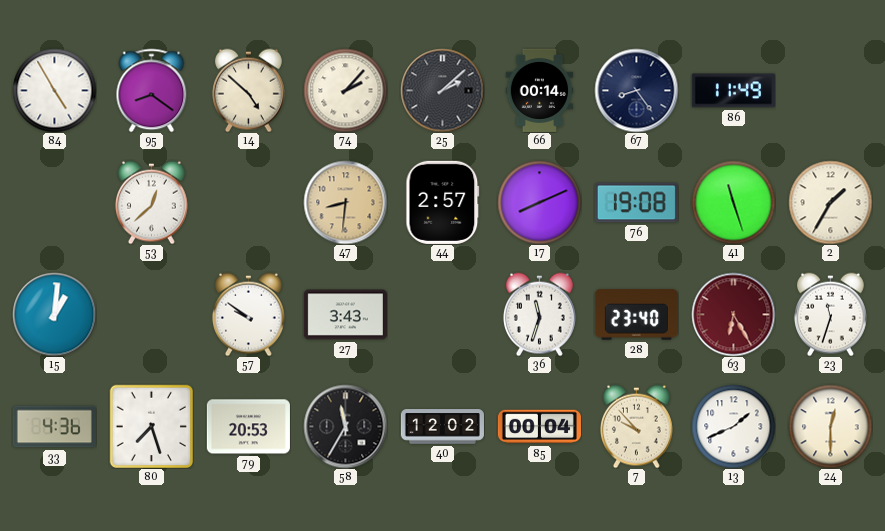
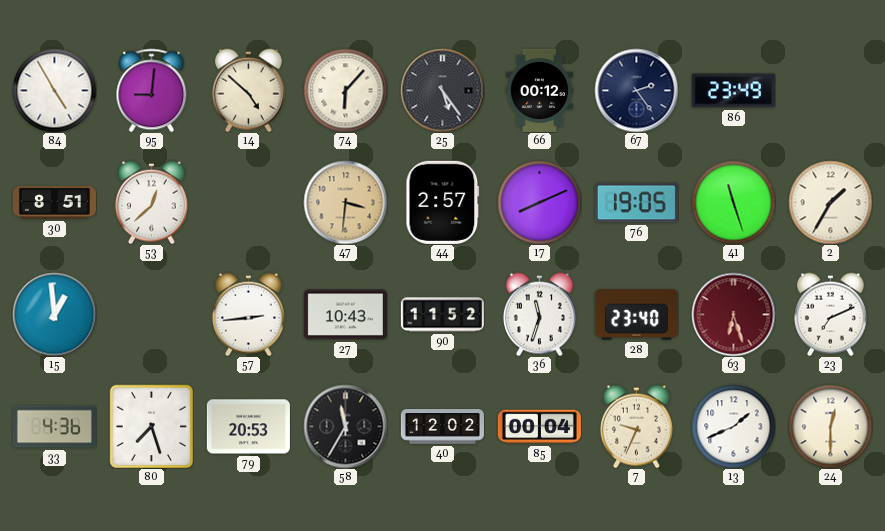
95: 8:21 -> 9:01 (152, 90)
74: 2:07 -> 6:07 (345, 90)
25: 2:08 -> 5:24 (442, 90)
66: 00:14 -> 00:12 (540, 90)
67: 8:24 -> 2:24 (636, 90)
86: 11:49 -> 23:49 (733, 91)
30: none -> 8:51 (54, 203)
47: 8:31 -> 3:31 (345, 202)
76: 19:08 -> 19:05 (636, 203)
15: 1:01 -> 12:59 (54, 314)
57: 9:51 -> 2:44 (248, 314)
27: 3:43 -> 10:43 (345, 315)
90: none -> 11:52 (442, 315)
63: 6:25 -> 6:27 (733, 314)
23: 11:33 -> 7:11 (830, 314)
7: 9:53 -> 9:34 (636, 426)
